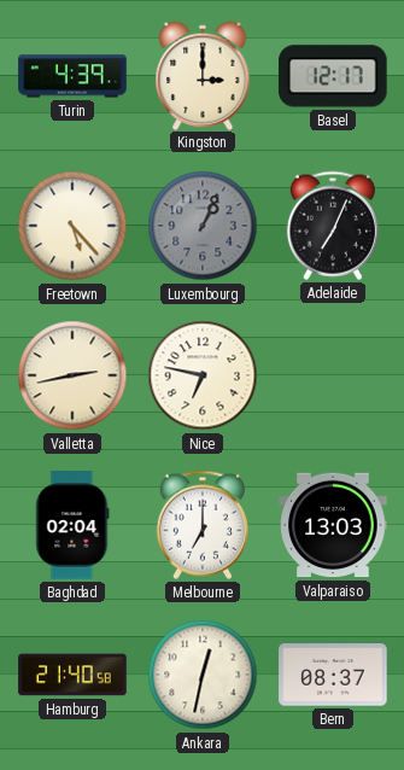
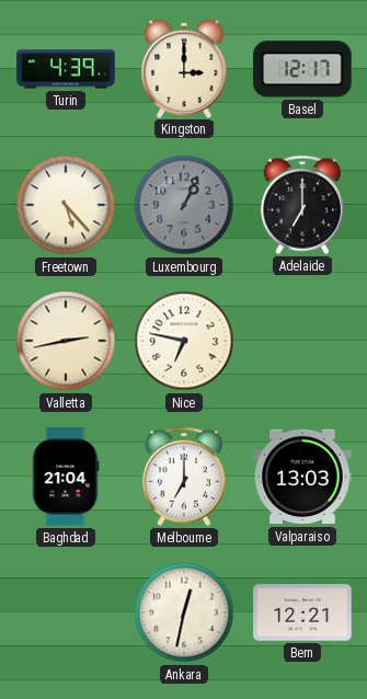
Adelaide: 7:04 -> 7:00 (302, 205)
Baghdad: 02:04 -> 21:04 (66, 477)
Hamburg: 21:40 -> none (72, 675)
Bern: 08:37 -> 12:21 (302, 612)
